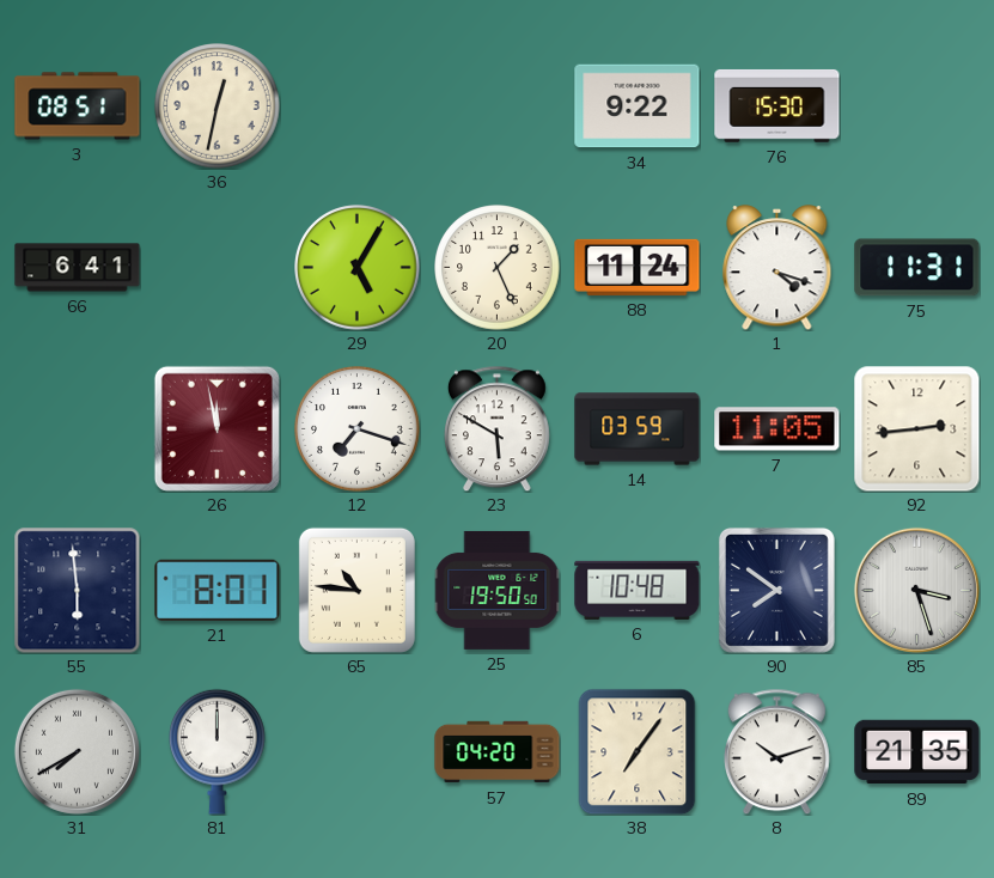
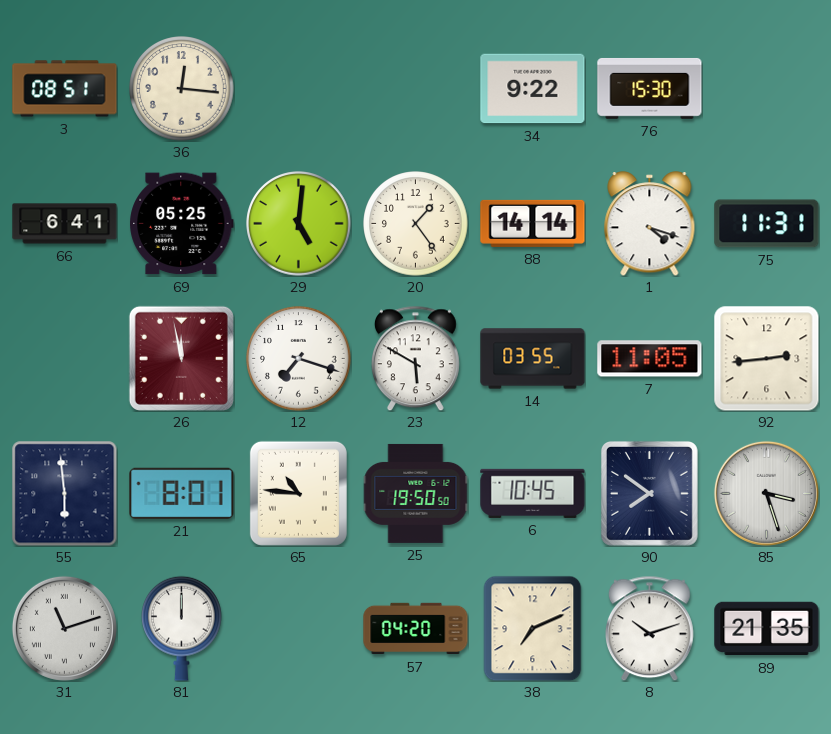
36: 12:32 -> 12:16 (182, 89)
69: none -> 05:25 (182, 224)
29: 5:05 -> 5:01 (299, 224)
20: 1:26 -> 1:24 (416, 224)
88: 11:24 -> 14:14 (533, 223)
14: 03:59 -> 03:55 (533, 359)
6: 10:48 -> 10:45 (533, 493)
31: 7:40 -> 11:12 (64, 628)
38: 7:06 -> 7:11 (533, 628)
